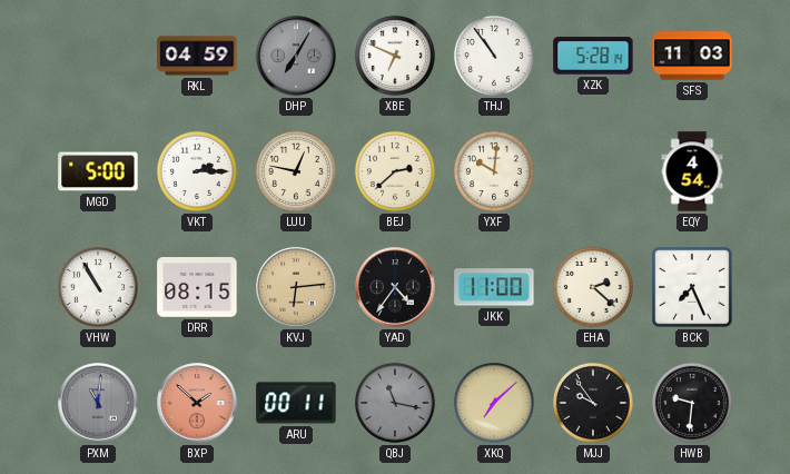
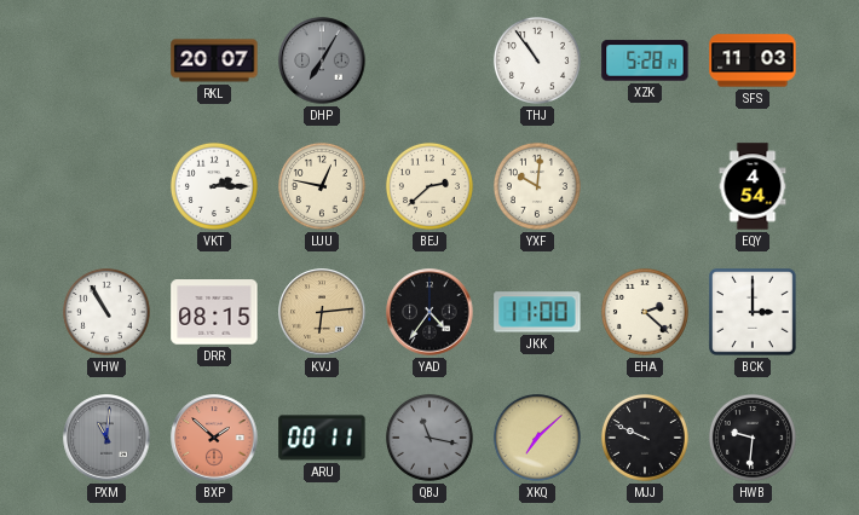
RKL: 04:59 -> 20:07 (214, 60)
XBE: 6:49 -> none (395, 56)
MGD: 5:00 -> none (98, 171)
BCK: 7:26 -> 3:00 (753, 312)
MJJ: 9:54 -> 9:49 (645, 438)
